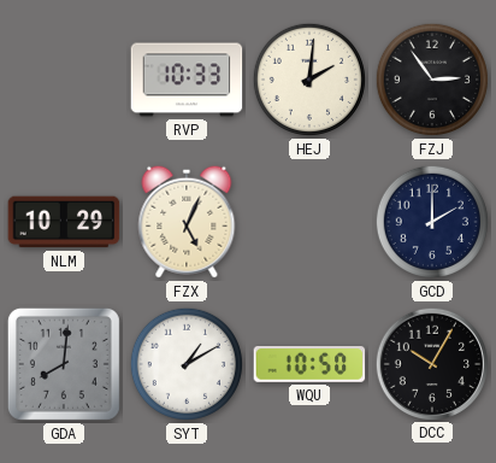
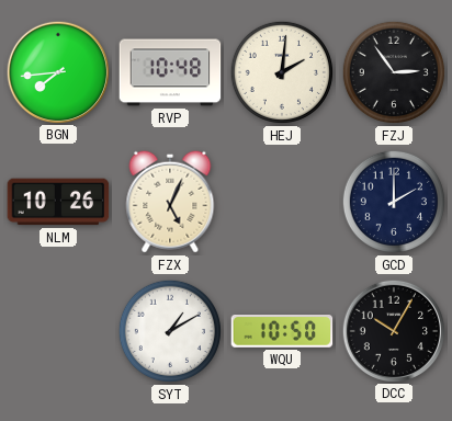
BGN: none -> 7:44 (57, 71)
RVP: 10:33 -> 10:48 (170, 72)
NLM: 10:29 -> 10:26 (58, 202)
GDA: 8:01 -> none (64, 364)
